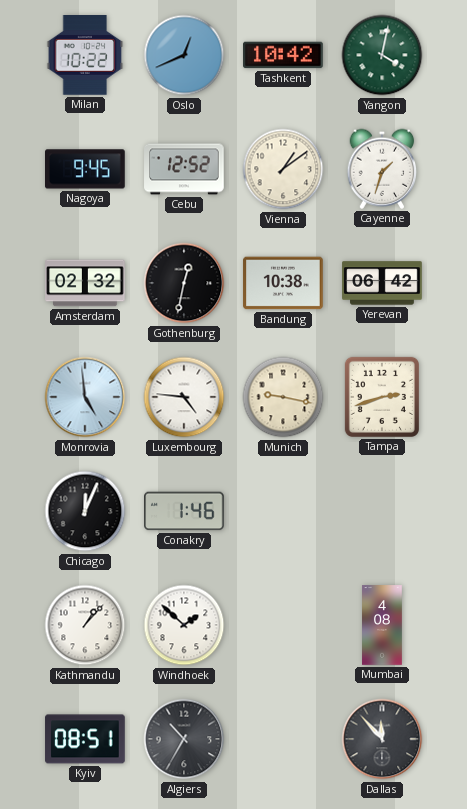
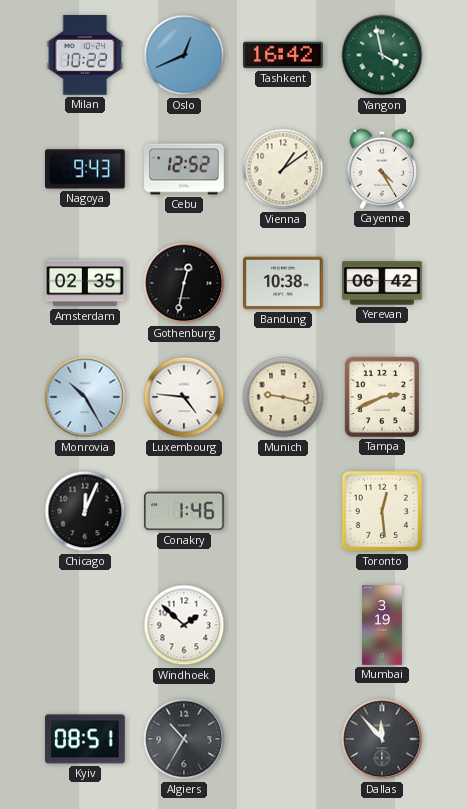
Tashkent: 10:42 -> 16:42 (283, 55)
Yangon: 4:02 -> 3:58 (382, 55)
Nagoya: 9:45 -> 9:43 (85, 169)
Cayenne: 1:33 -> 4:25 (382, 169)
Amsterdam: 02:32 -> 02:35 (85, 283)
Monrovia: 4:59 -> 10:25 (85, 397)
Tampa: 2:42 -> 2:41 (382, 397)
Toronto: none -> 12:29 (382, 511)
Kathmandu: 1:07 -> none (85, 625)
Mumbai: 4:08 -> 3:19 (382, 625)
